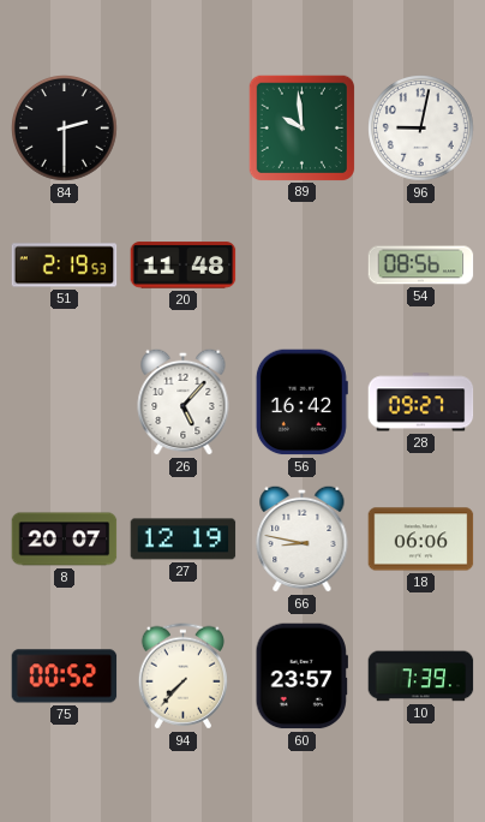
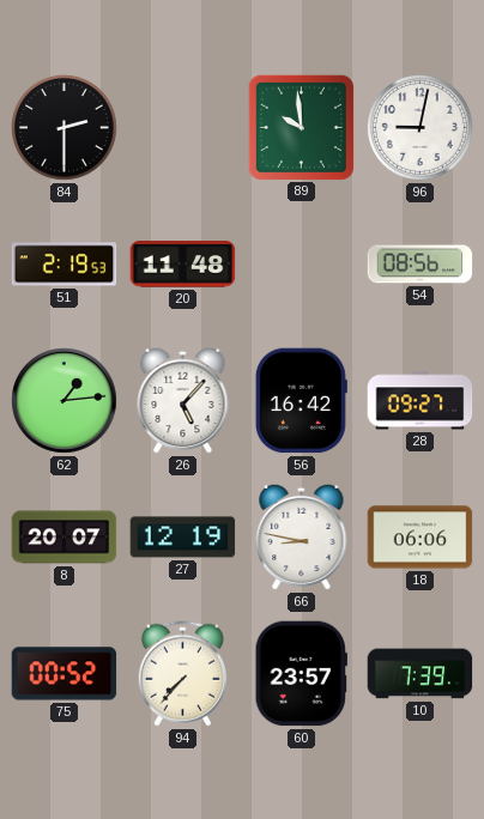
62: none -> 1:14 (65, 401)
